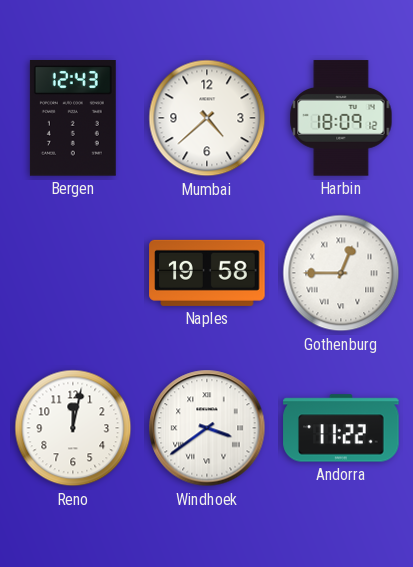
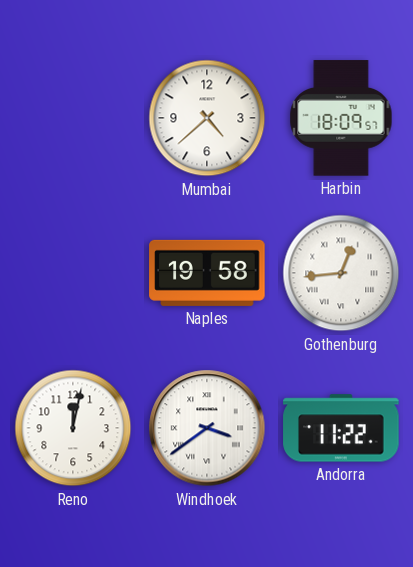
Bergen: 12:43 -> none (73, 119)
Harbin: 18:09:12 -> 18:09:57 (341, 118)
Gothenburg: 12:45 -> 12:44 (341, 273)
